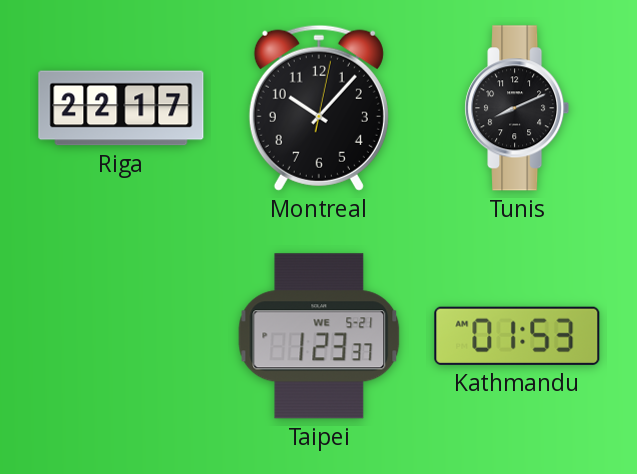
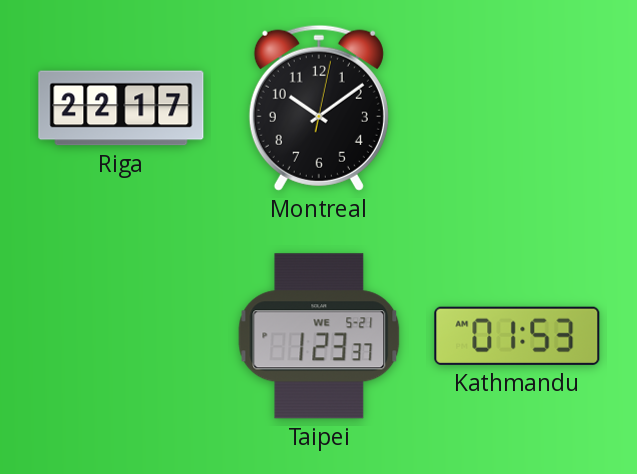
Montreal: 10:07 -> 10:09 (319, 108)
Tunis: 8:11 -> none (517, 108)
